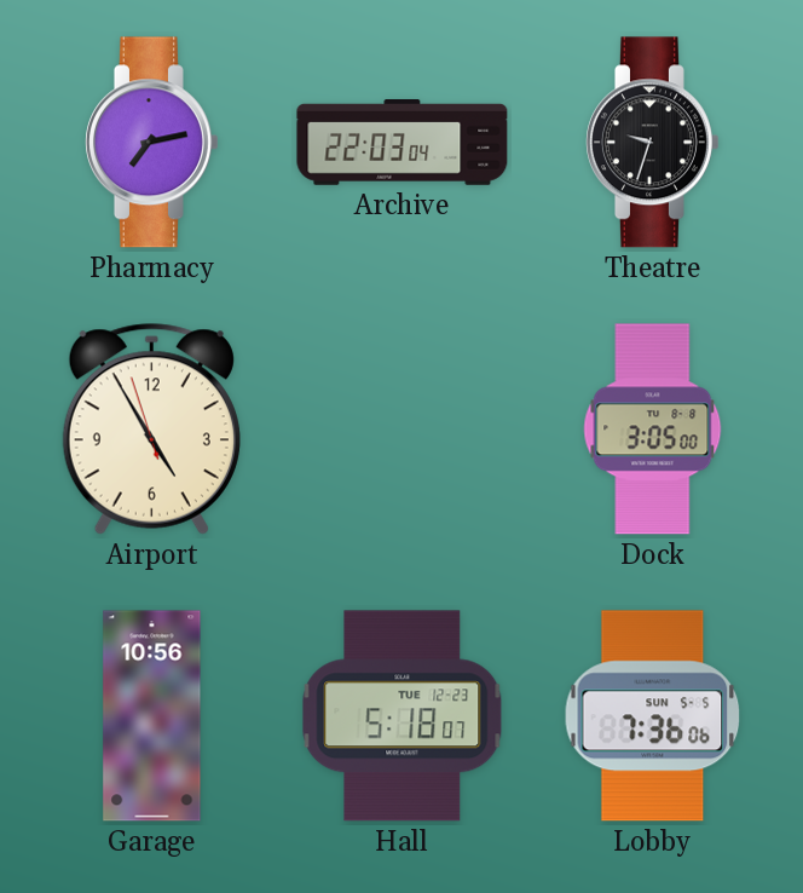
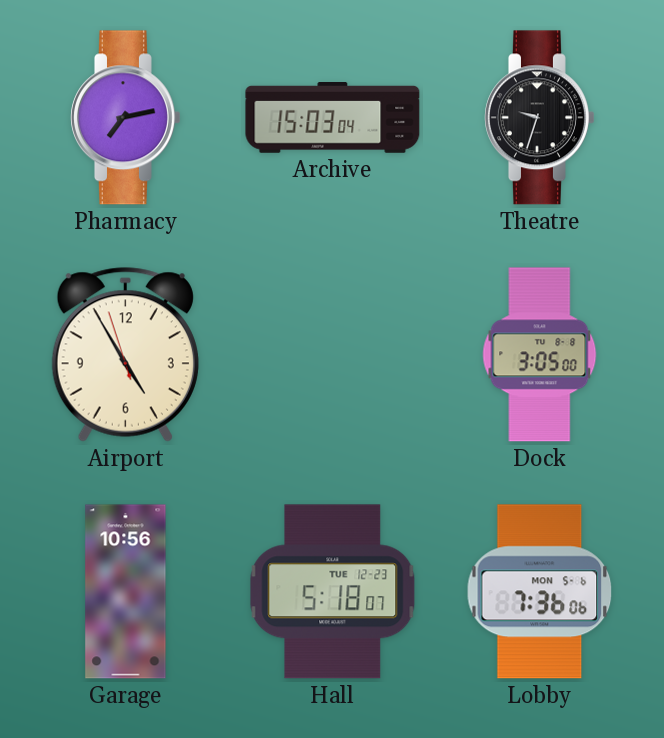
Archive: 22:03 -> 15:03 (333, 118)
Lobby date: SUN 5-5 -> MON 5-6 (540, 592)
